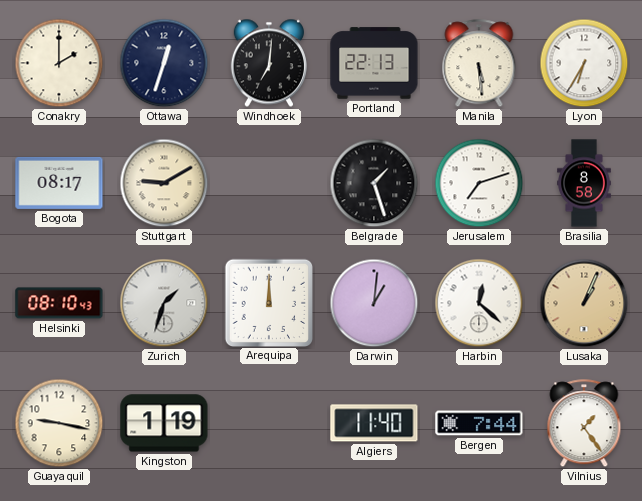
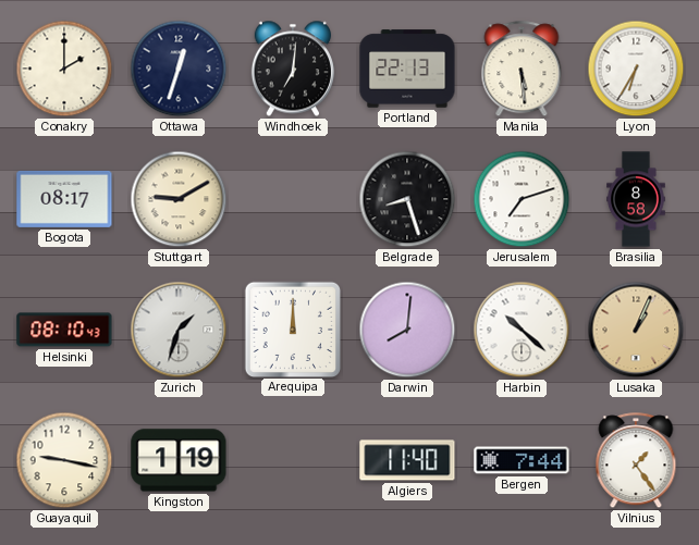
Belgrade: 1:27 -> 8:27 (407, 199)
Darwin: 1:01 -> 8:01 (407, 330)
Harbin: 12:22 -> 10:22 (522, 330)
